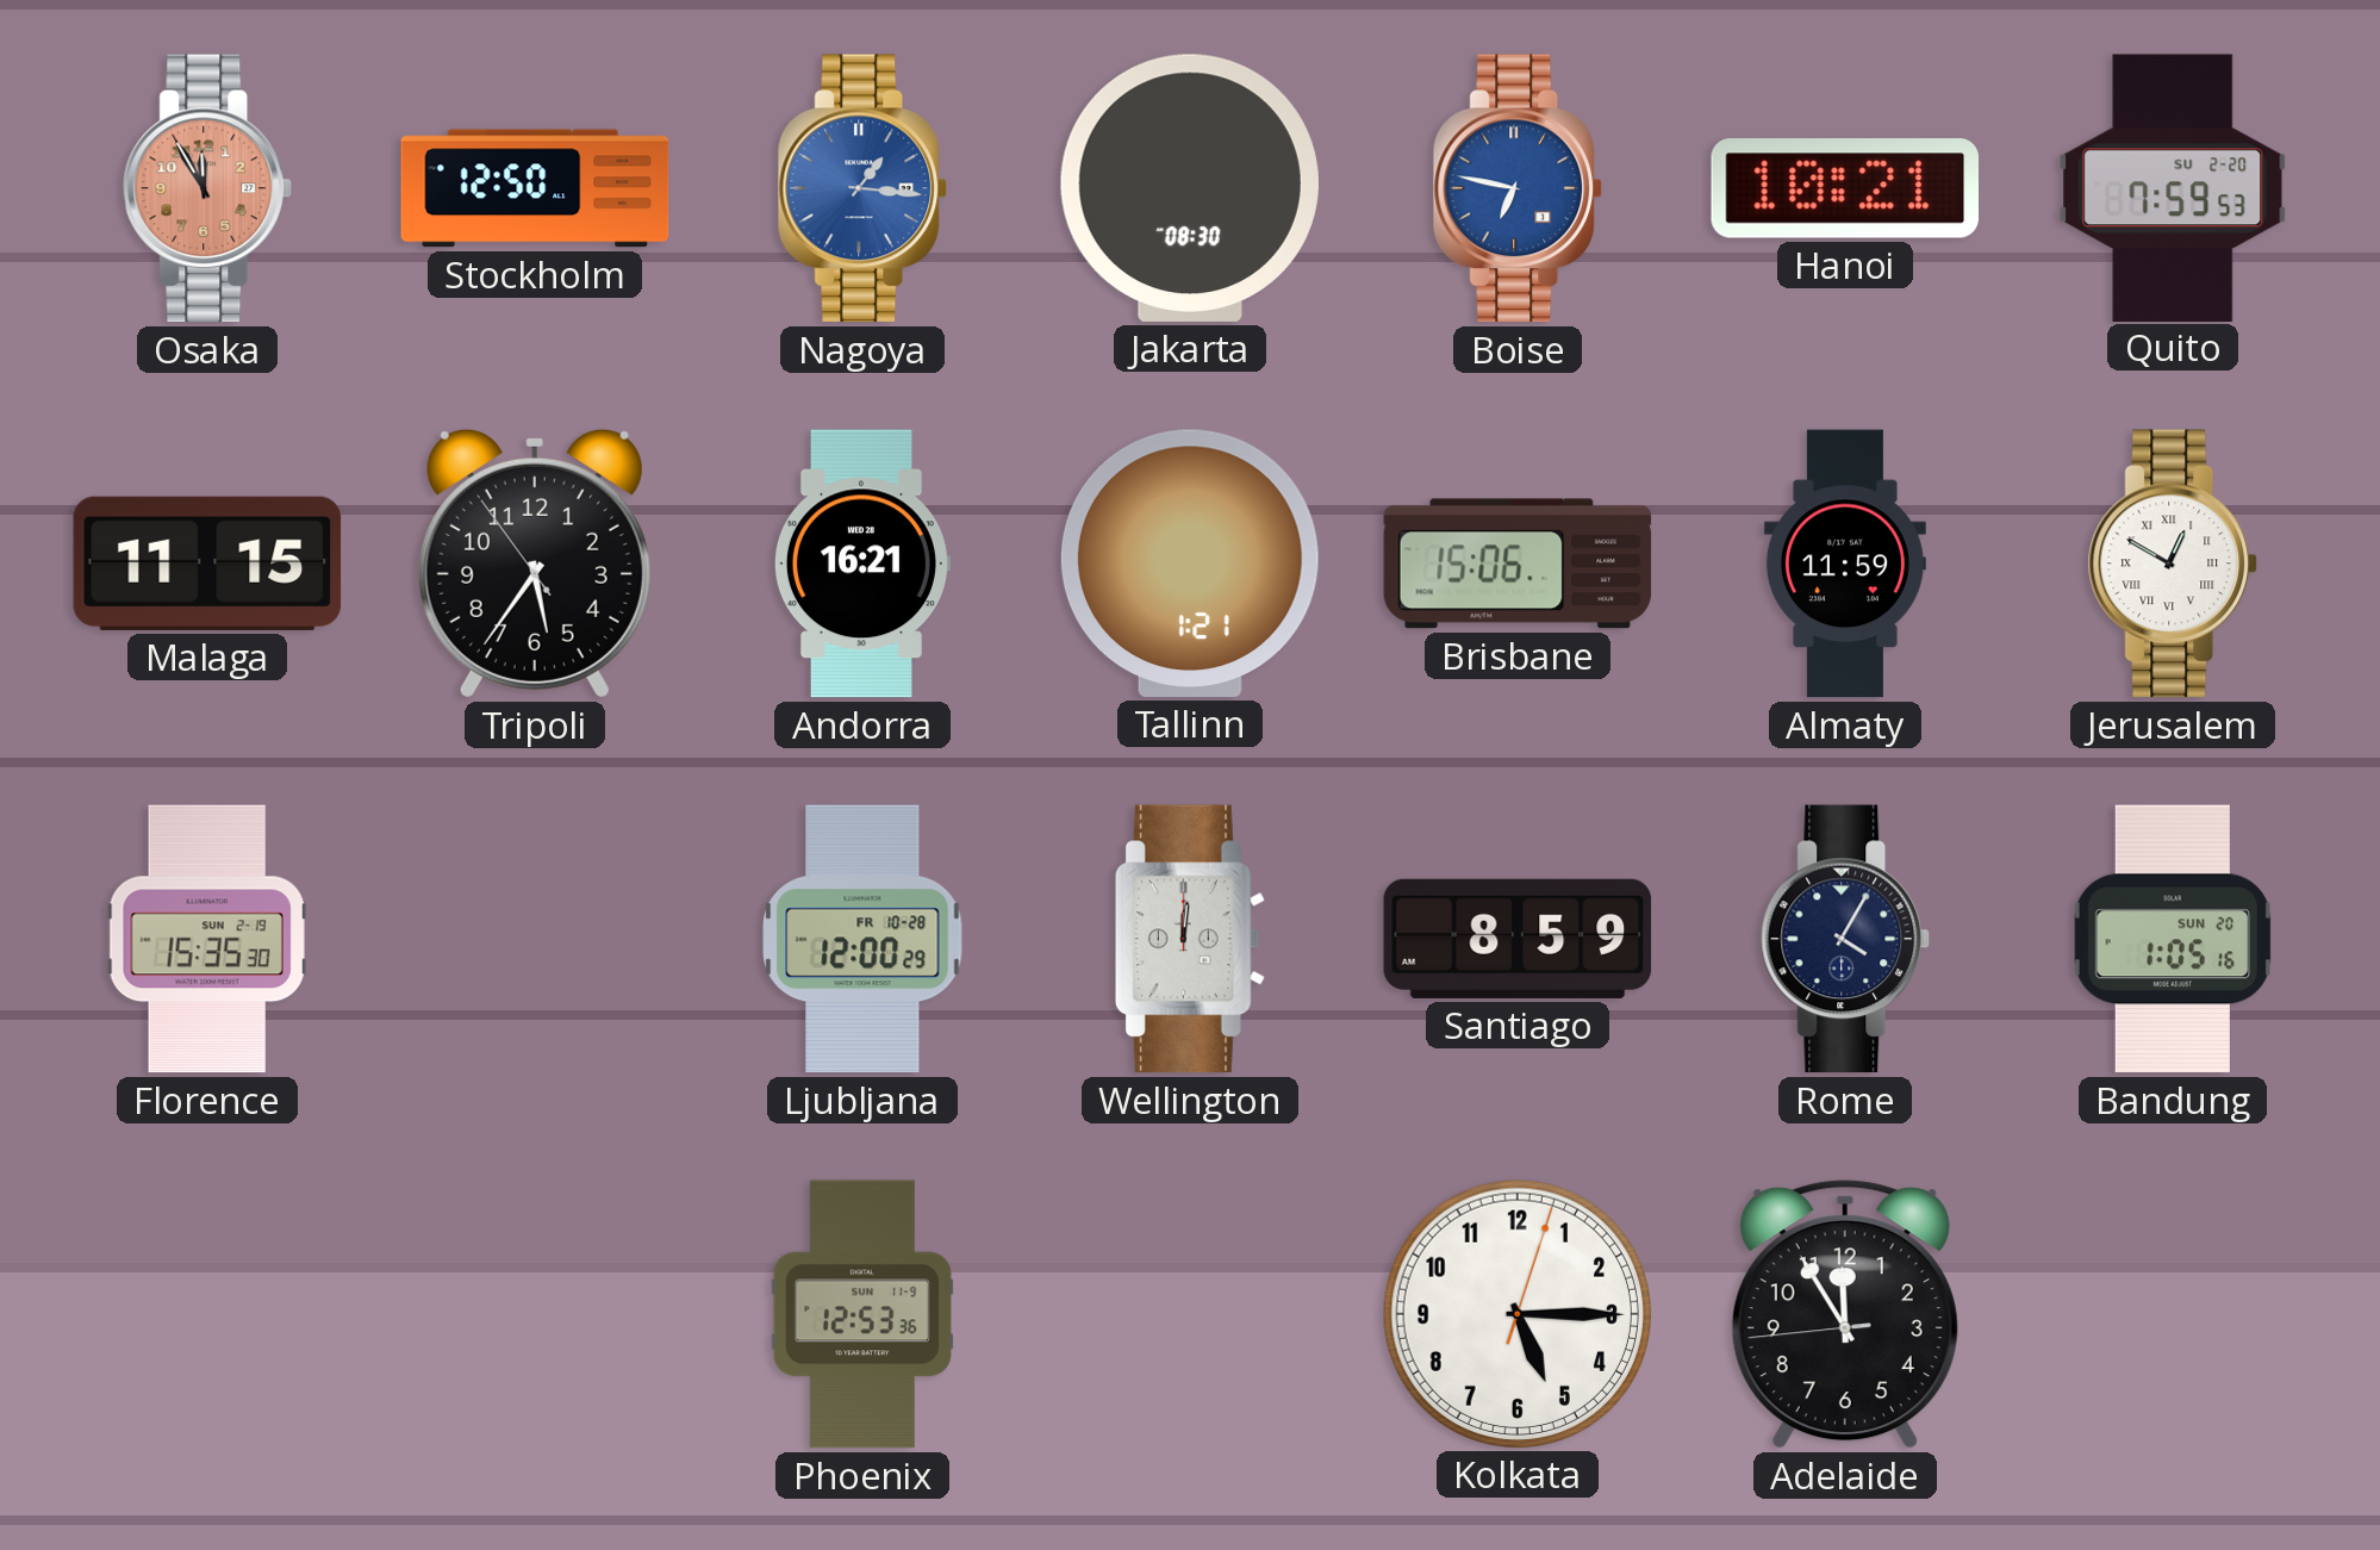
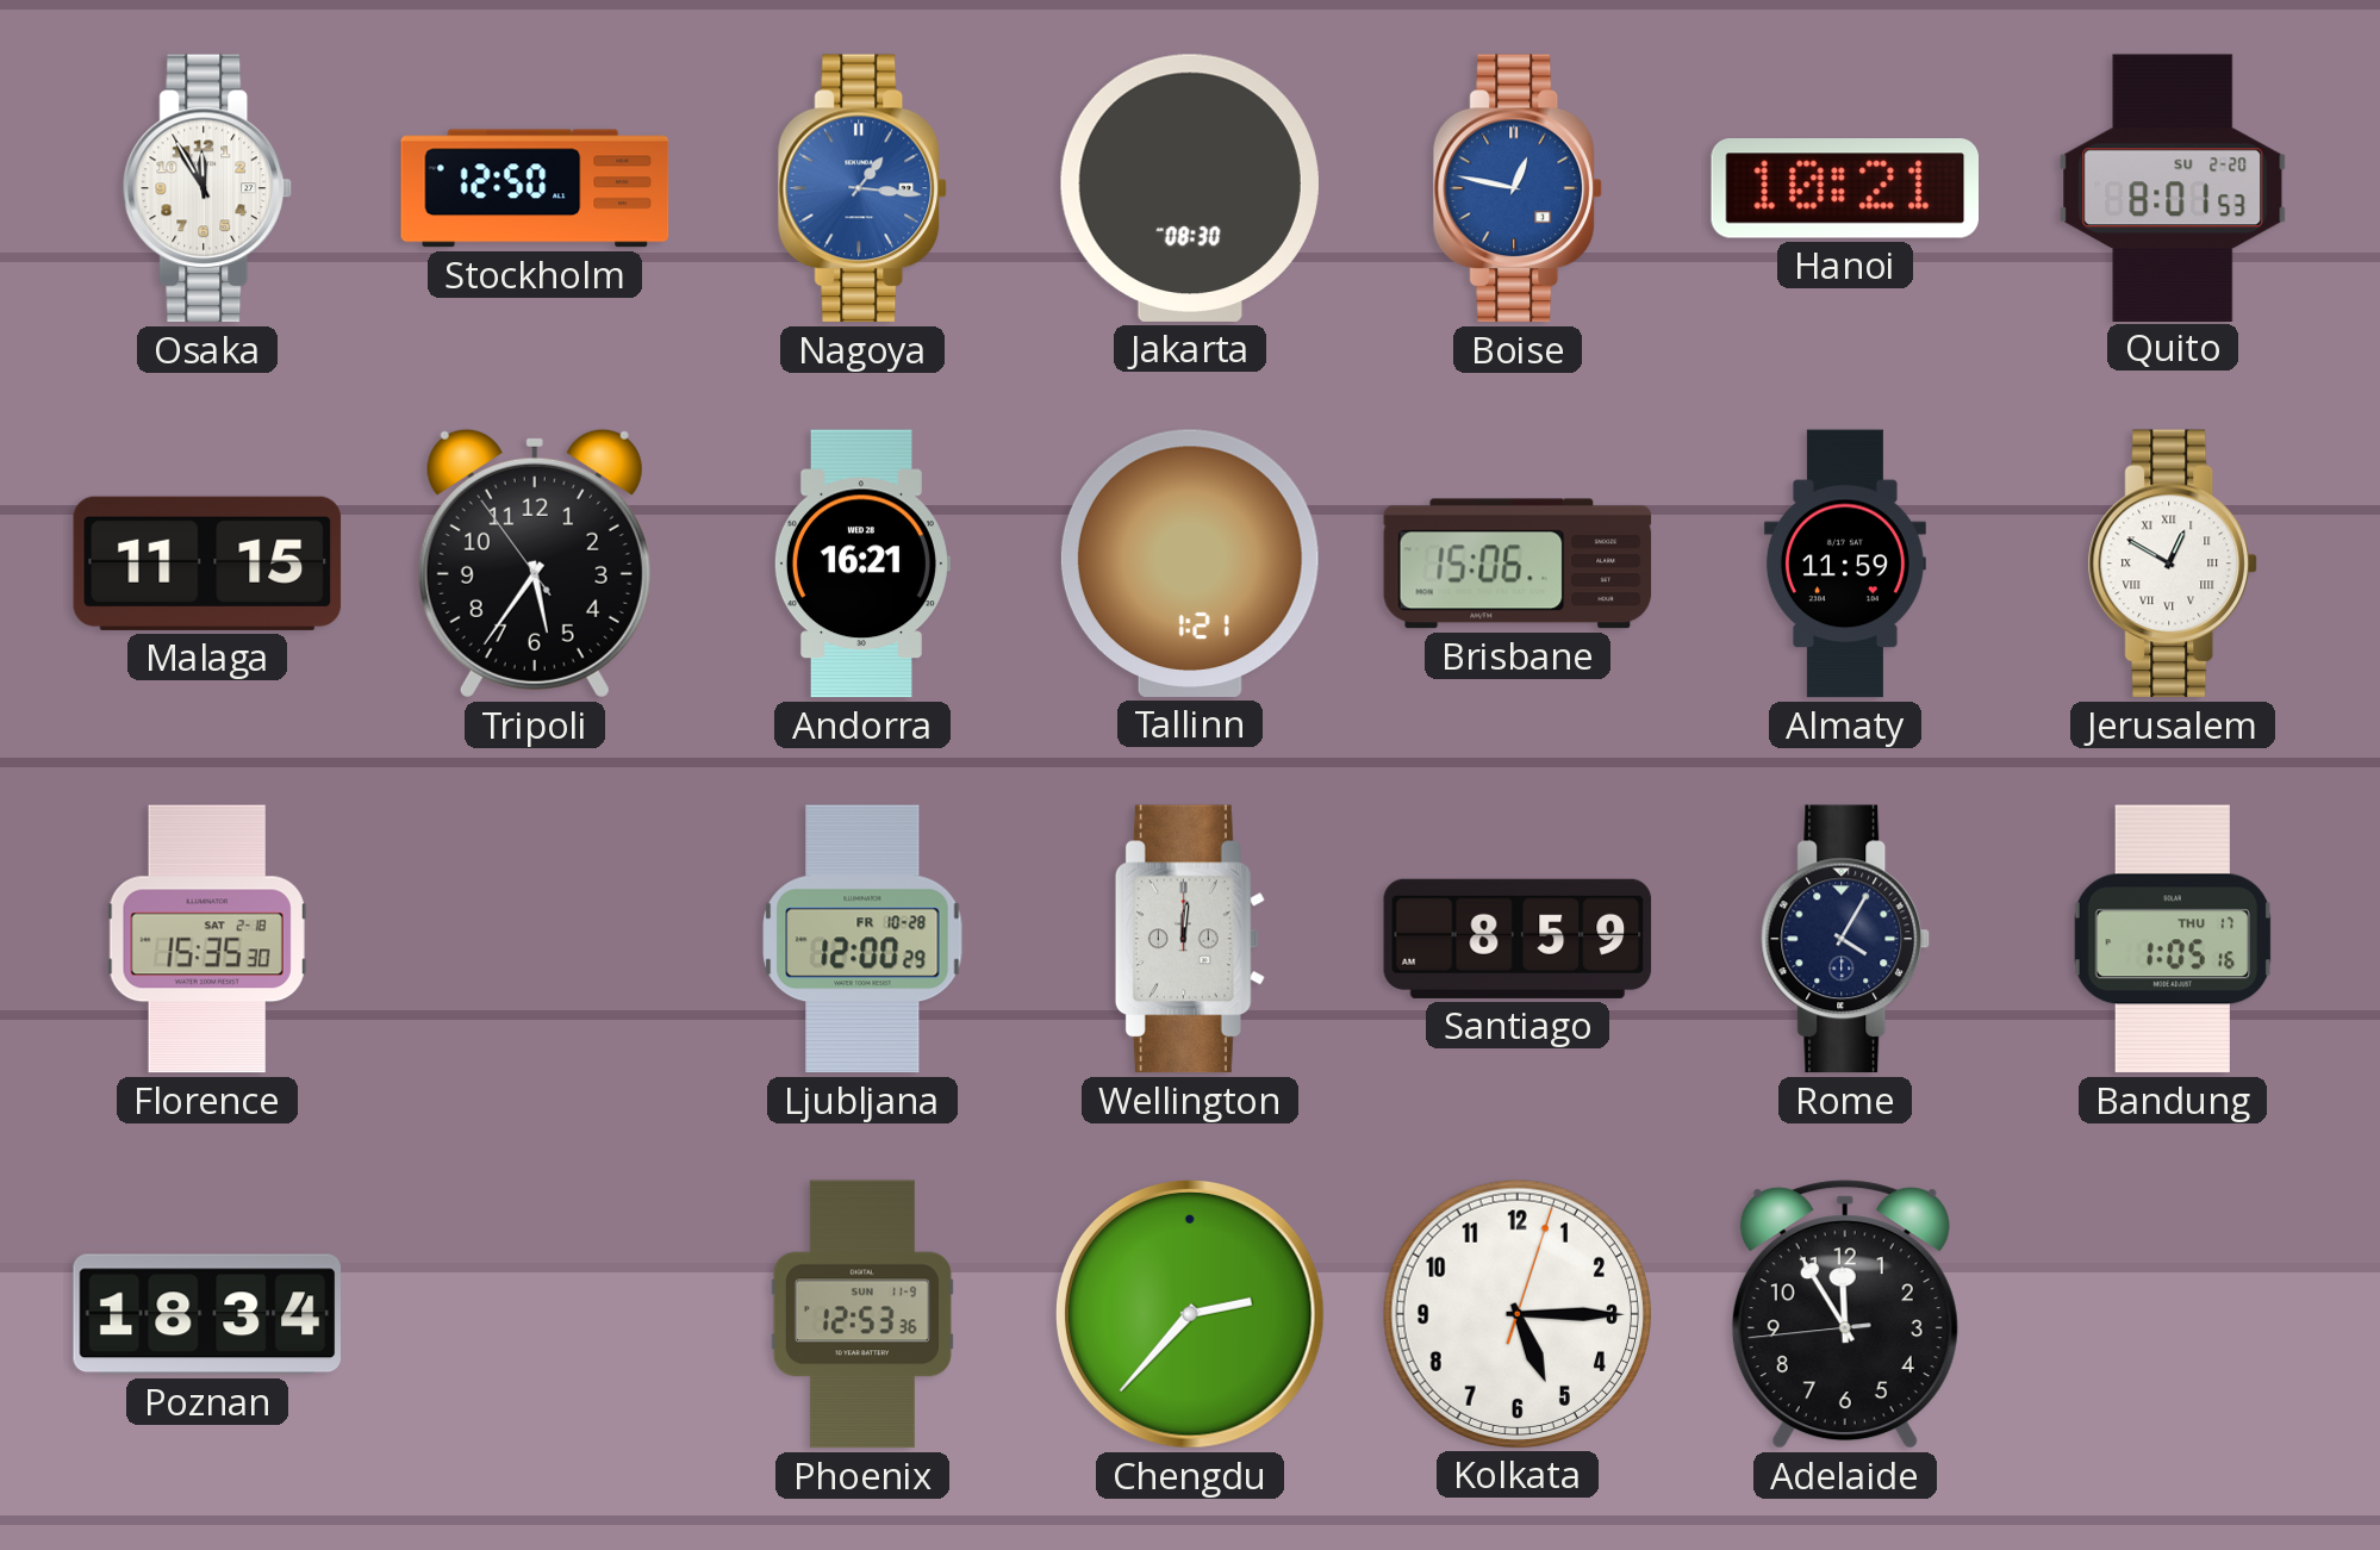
Osaka dial: salmon -> white (207, 188)
Boise: 6:47 -> 12:47 (1518, 188)
Quito: 7:59 -> 8:01 (2173, 187)
Florence date: SUN 2-19 -> SAT 2-18 (207, 939)
Bandung date: SUN 20 -> THU 17 (2172, 939)
Poznan: none -> 18:34 (206, 1314)
Chengdu: none -> 2:37 (1190, 1314)
